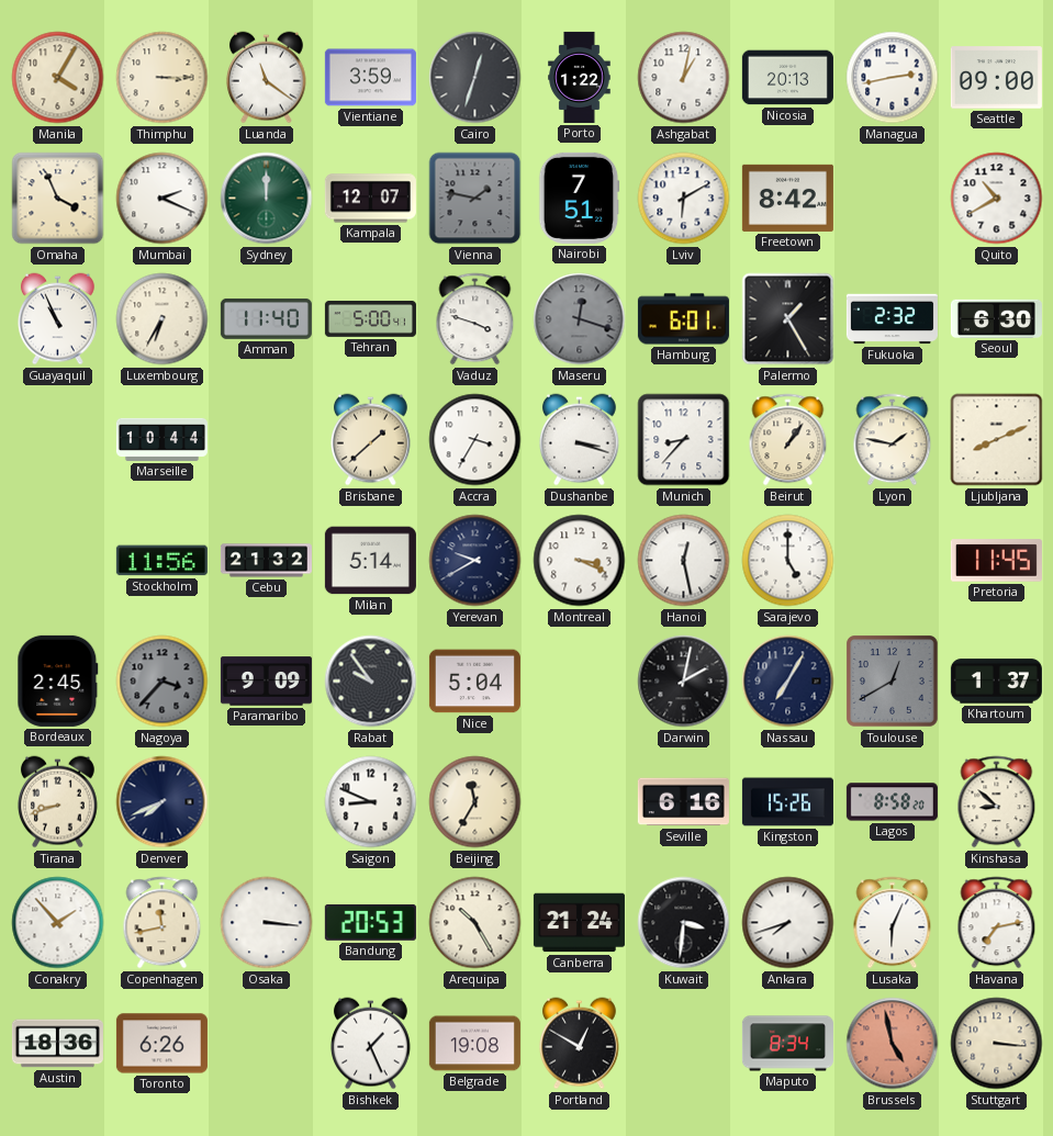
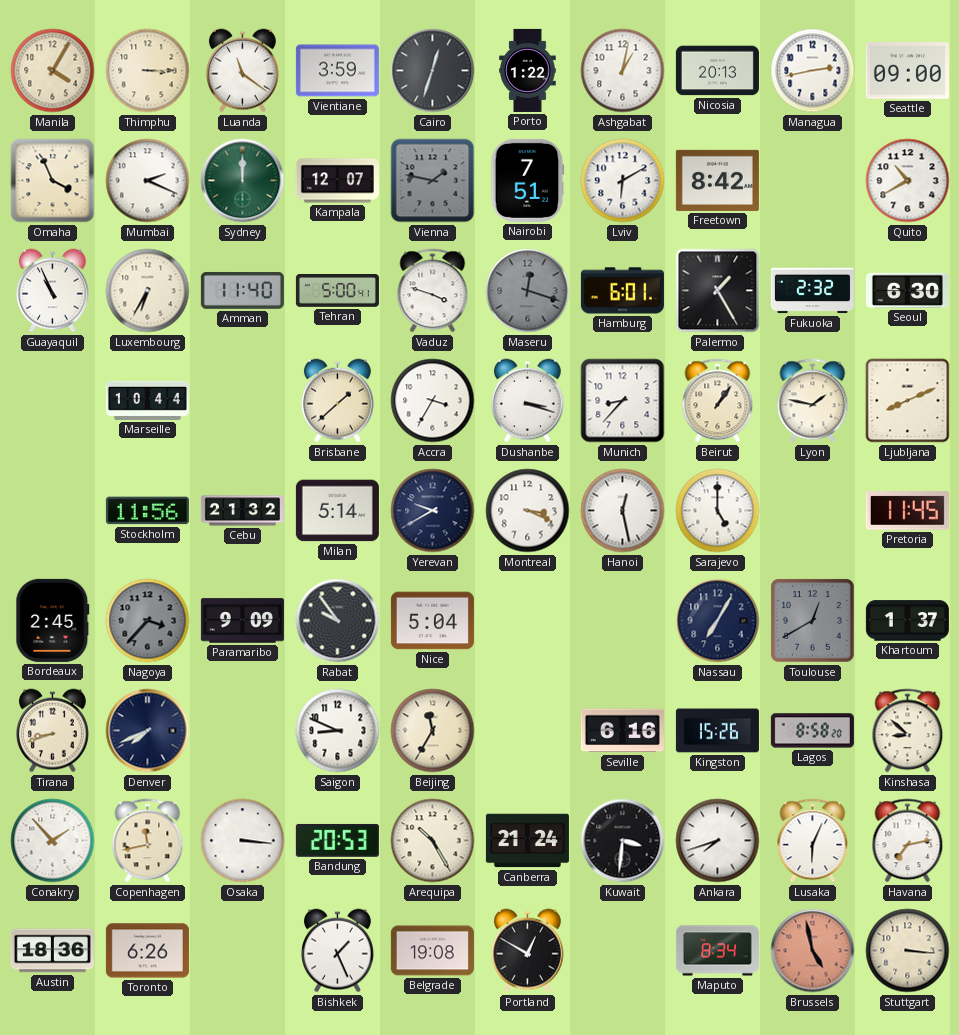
Darwin: 2:02 -> none (684, 682)
